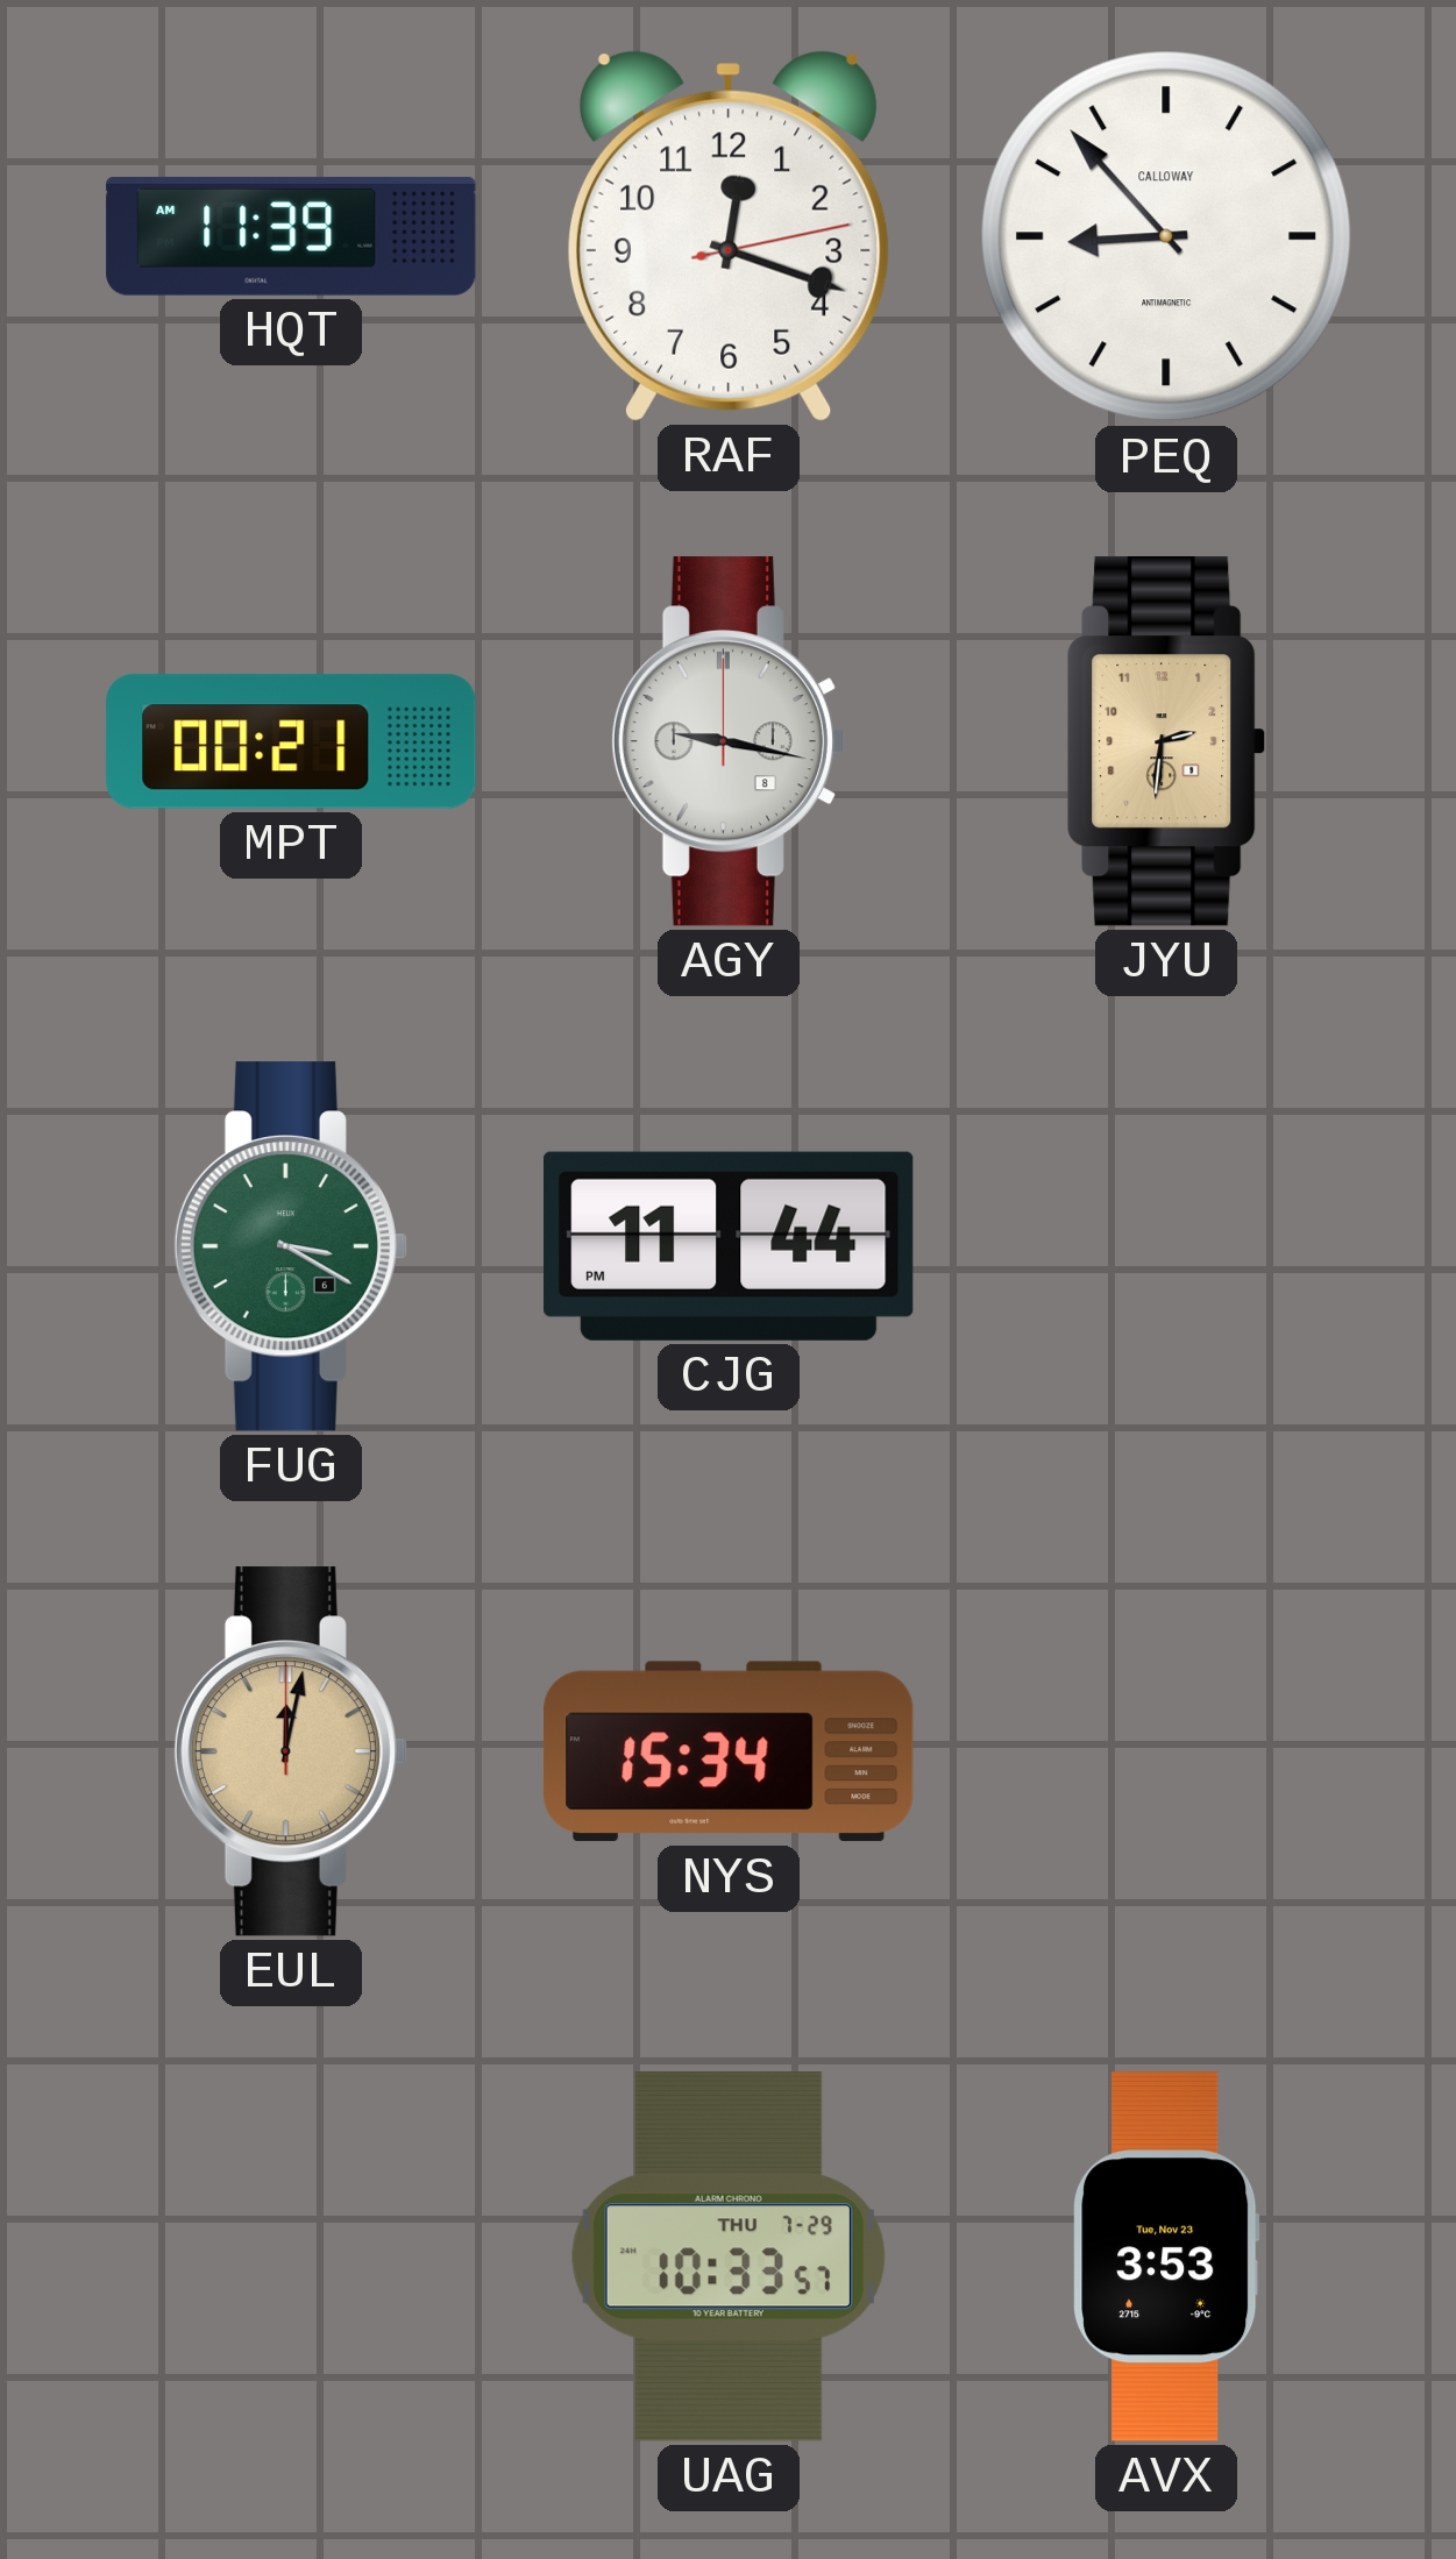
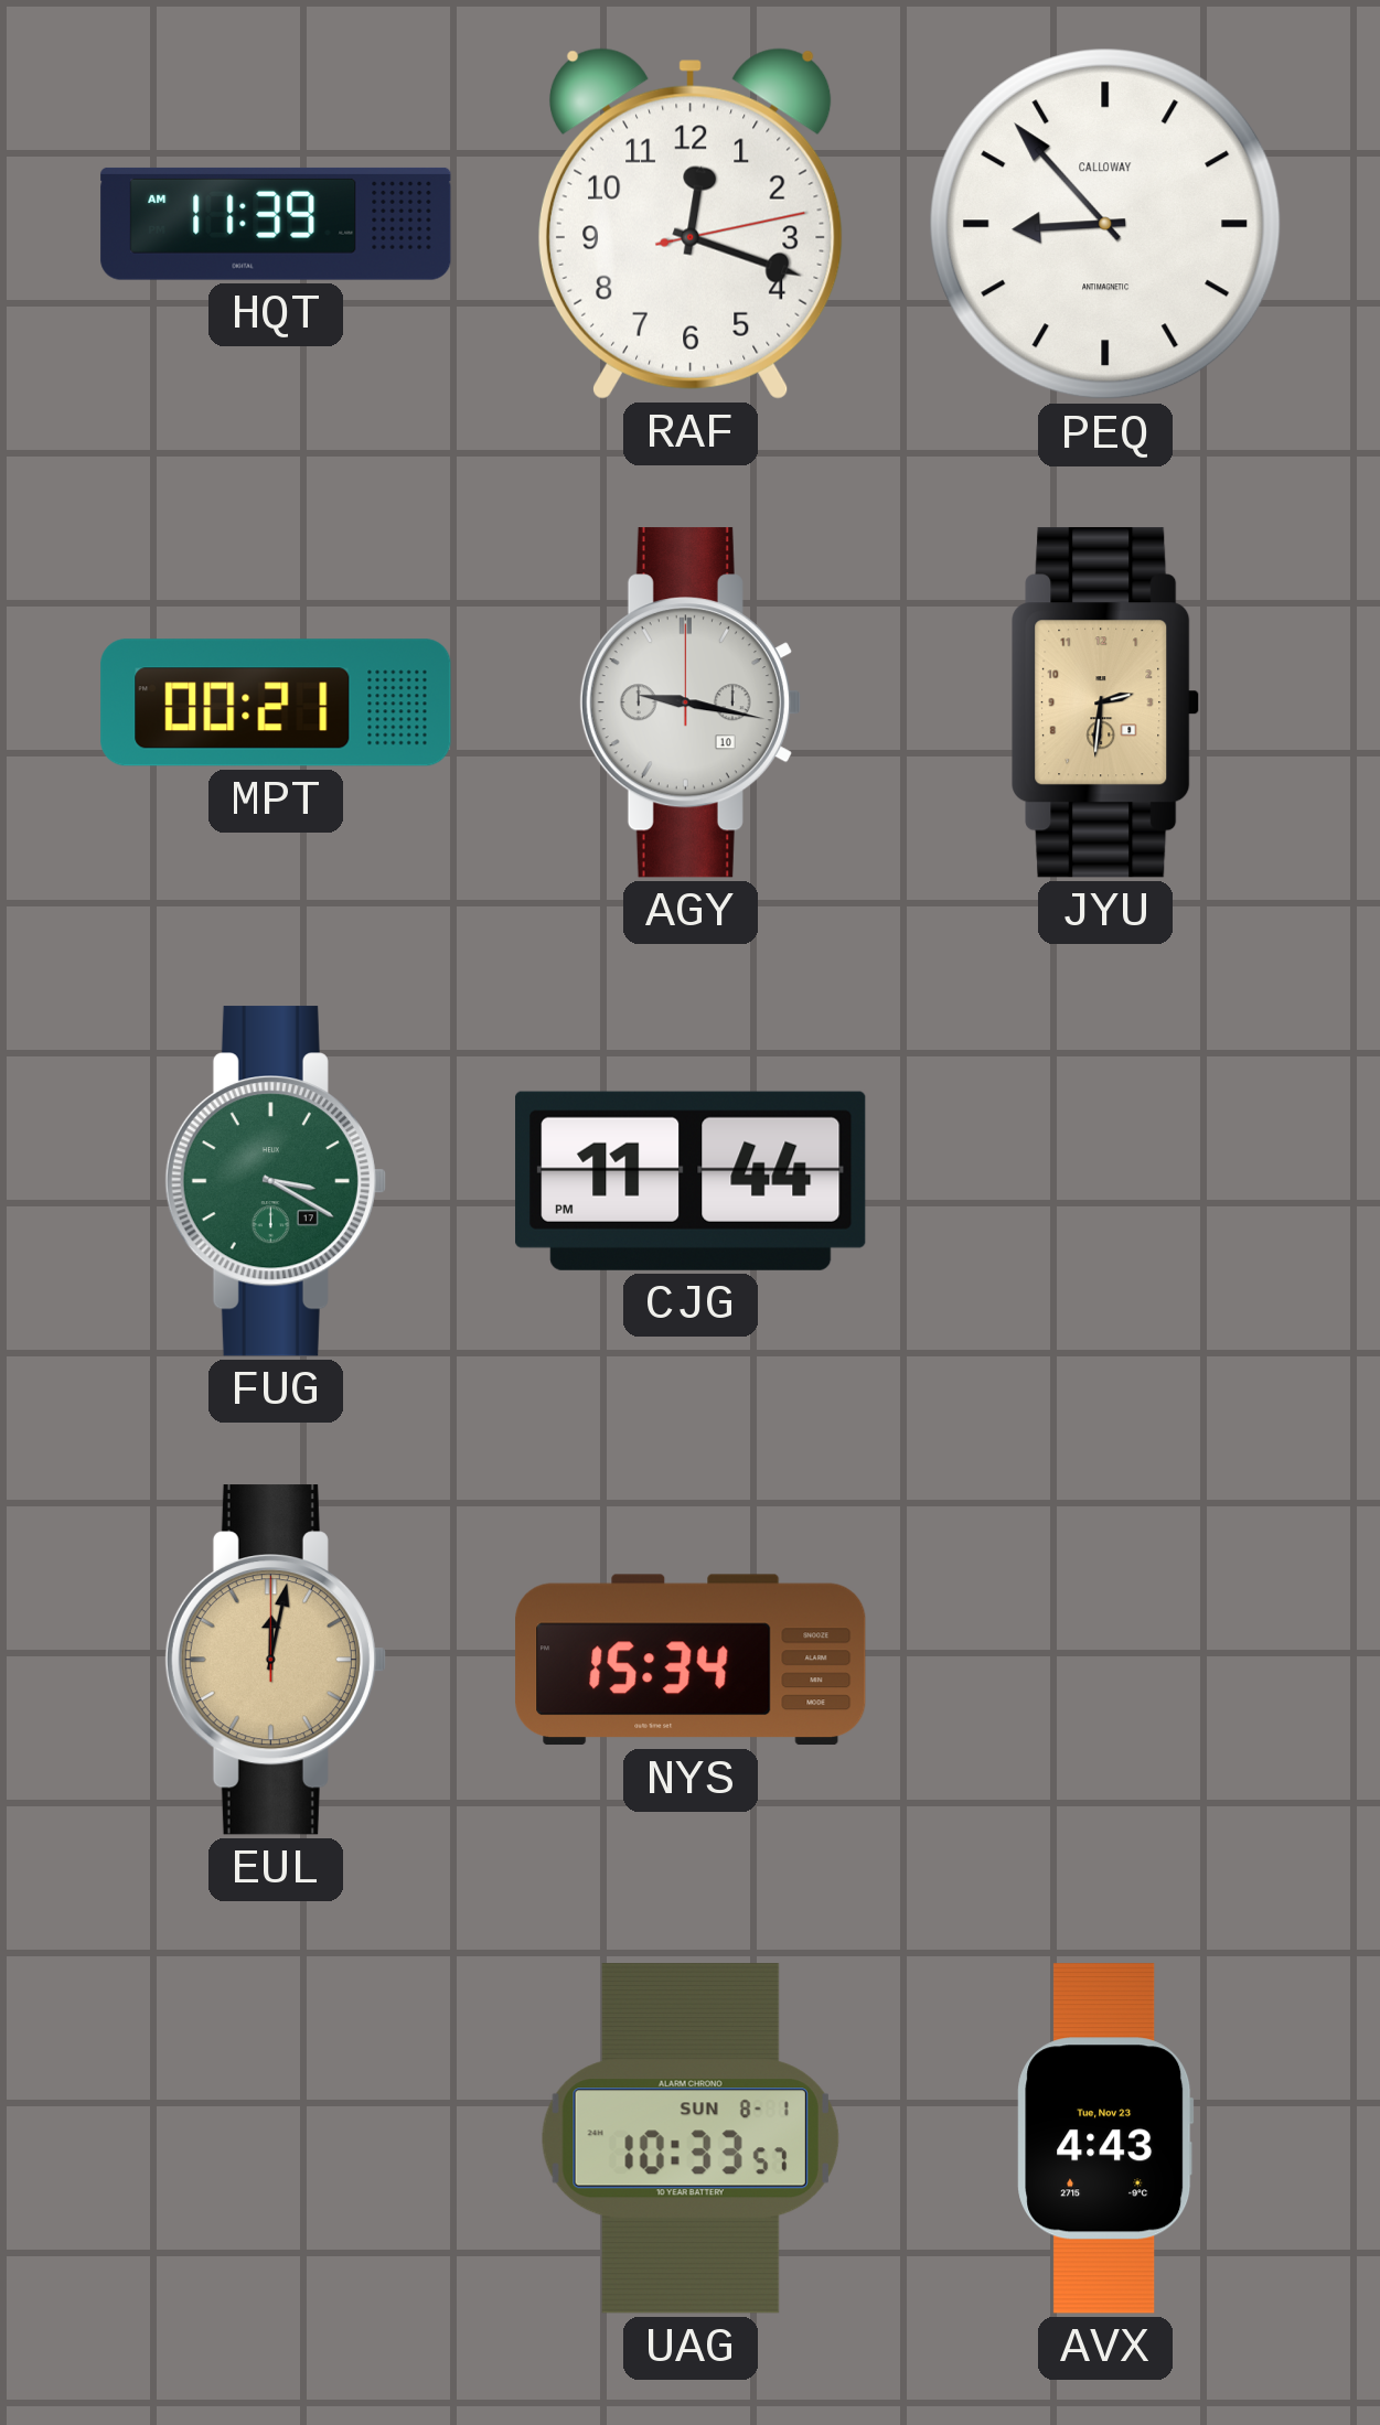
AGY date: 8 -> 10 (691, 702)
FUG date: 6 -> 17 (276, 1181)
UAG date: THU 7-29 -> SUN 8-1 (691, 2138)
AVX: 3:53 -> 4:43 (1105, 2138)
